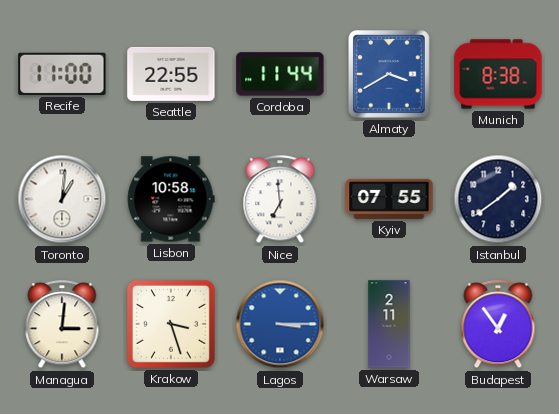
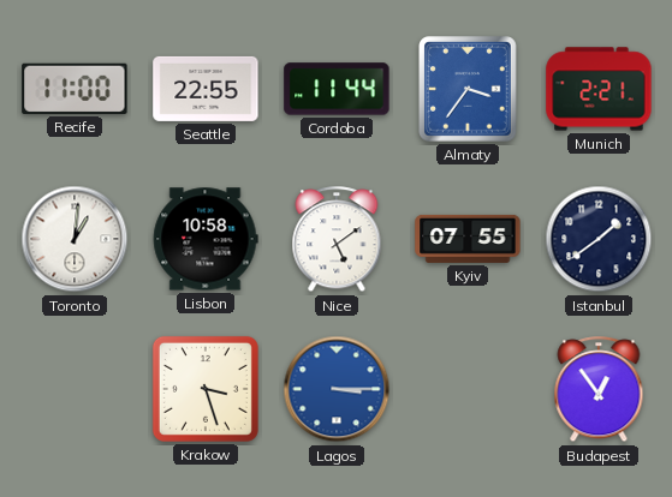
Almaty: 3:40 -> 3:36 (469, 90)
Munich: 8:38 -> 2:21 (599, 89)
Nice: 6:59 -> 5:09 (337, 240)
Managua: 3:01 -> none (62, 325)
Warsaw: 2:11 -> none (389, 324)
